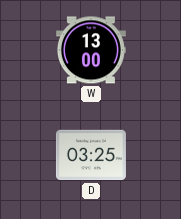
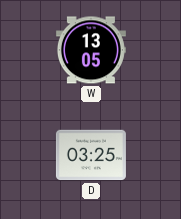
W: 13:00 -> 13:05 (91, 50)
